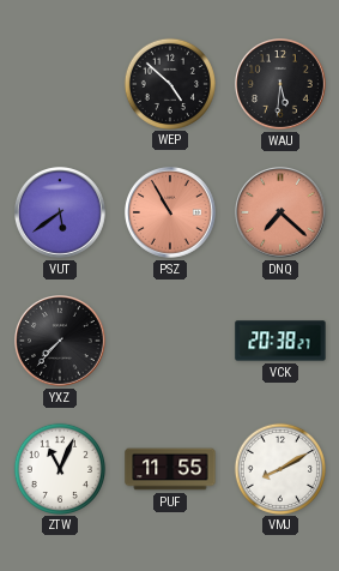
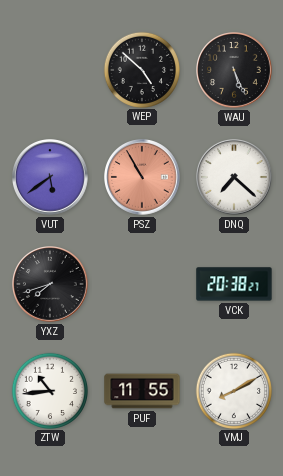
WAU: 5:31 -> 5:26 (235, 71)
DNQ dial: salmon -> white (235, 178)
YXZ: 7:37 -> 7:42 (51, 285)
ZTW: 11:04 -> 10:44 (49, 390)
